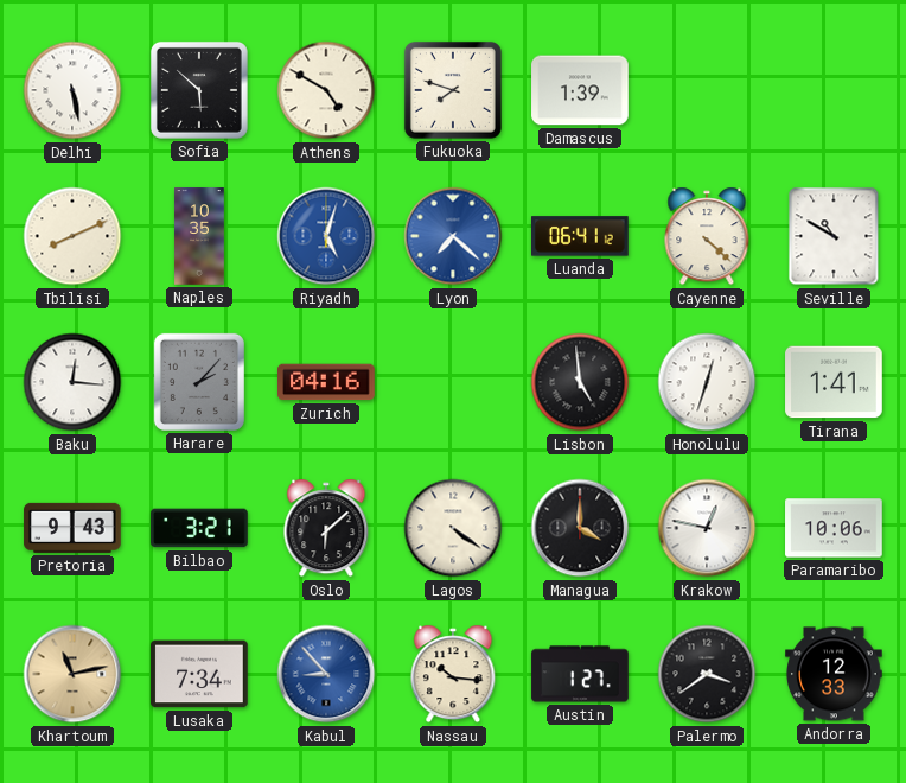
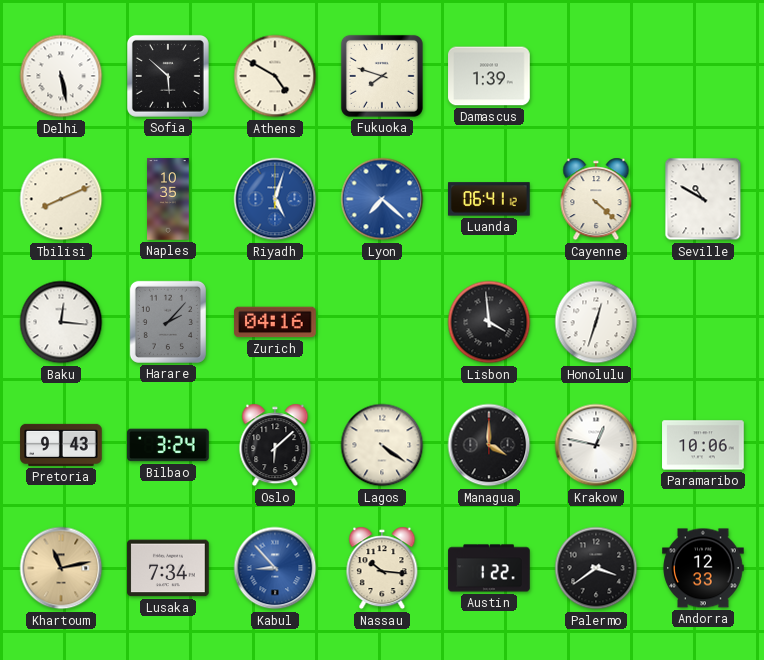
Lisbon: 4:59 -> 3:59 (489, 322)
Tirana: 1:41 -> none (834, 382)
Bilbao: 3:21 -> 3:24 (168, 445)
Austin: 1:27 -> 1:22 (489, 568)
